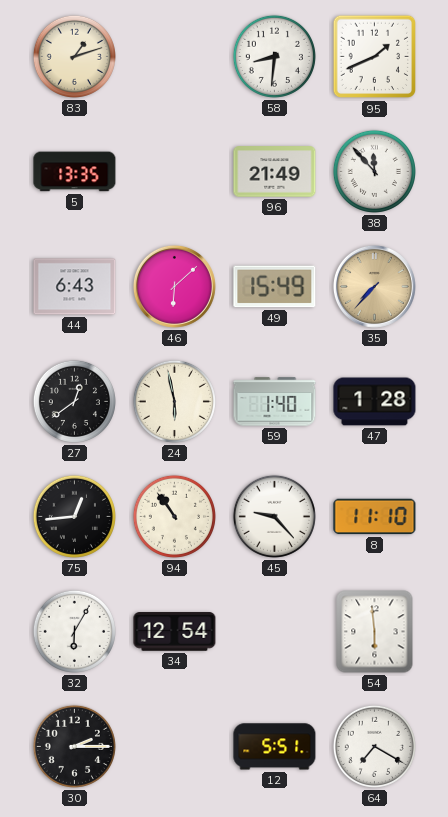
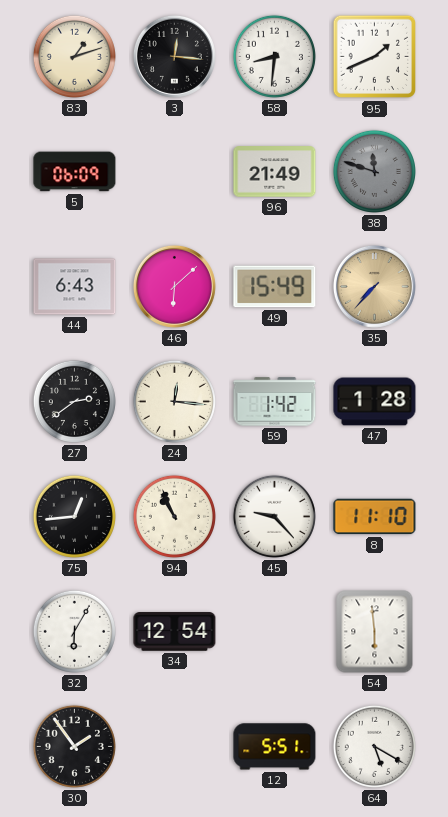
3: none -> 12:16 (174, 56)
5: 13:35 -> 06:09 (75, 172)
38: 11:53 -> 11:48 (374, 171)
38 dial: white -> grey (374, 171)
27: 12:39 -> 2:39 (74, 401)
24: 5:58 -> 12:16 (174, 401)
59: 1:40 -> 1:42 (275, 402)
94: 10:54 -> 10:56 (174, 516)
30: 2:15 -> 1:54 (74, 746)
64: 7:20 -> 5:20 (374, 746)
